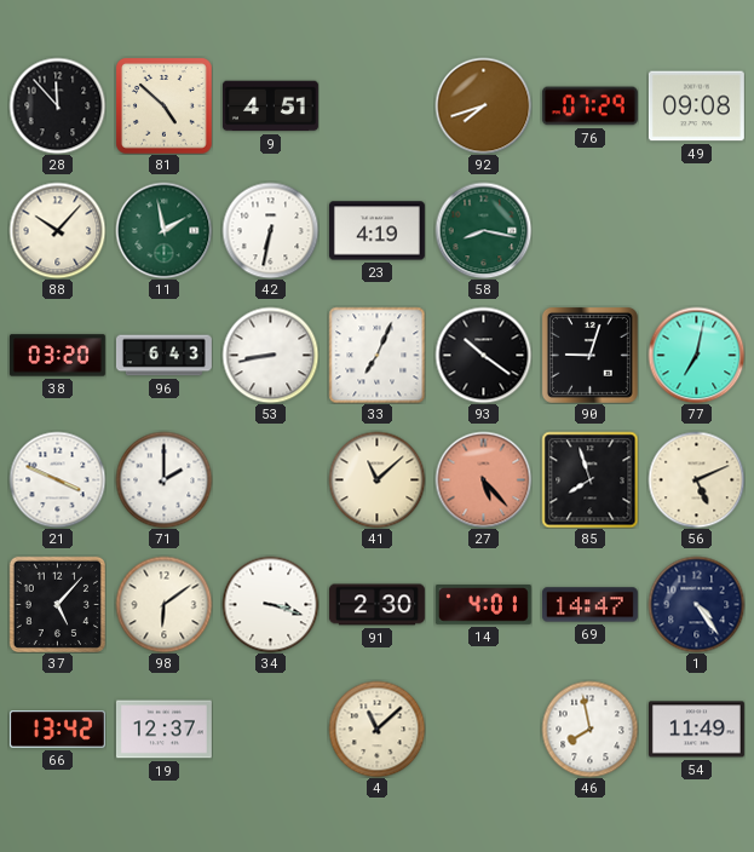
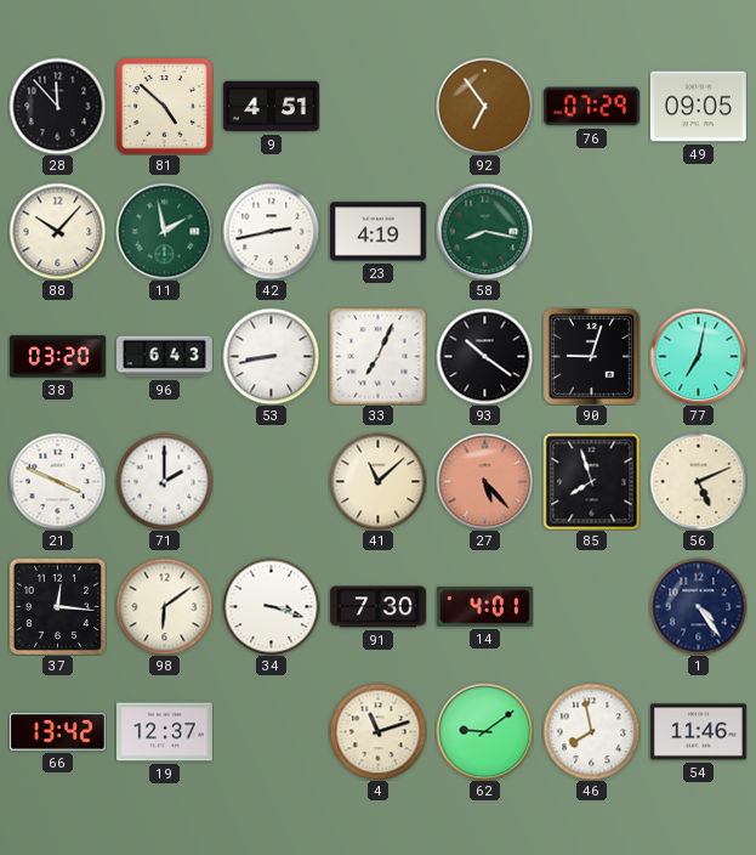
92: 7:42 -> 6:54 (484, 106)
49: 09:08 -> 09:05 (698, 107)
42: 6:32 -> 2:43 (271, 231)
37: 5:07 -> 12:16 (57, 606)
91: 2:30 -> 7:30 (377, 607)
69: 14:47 -> none (589, 605)
4: 11:08 -> 11:12 (377, 731)
62: none -> 9:09 (484, 731)
54: 11:49 -> 11:46 (698, 732)
